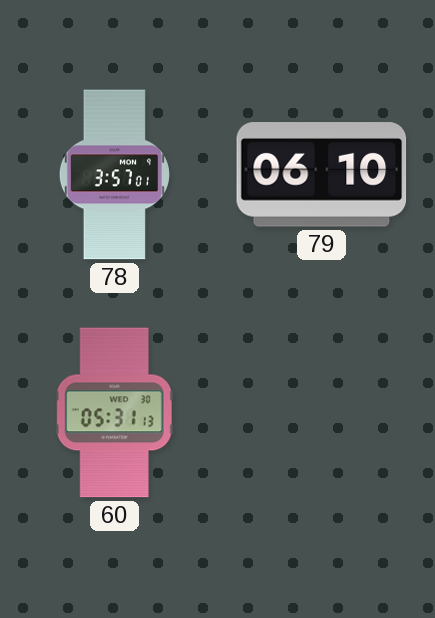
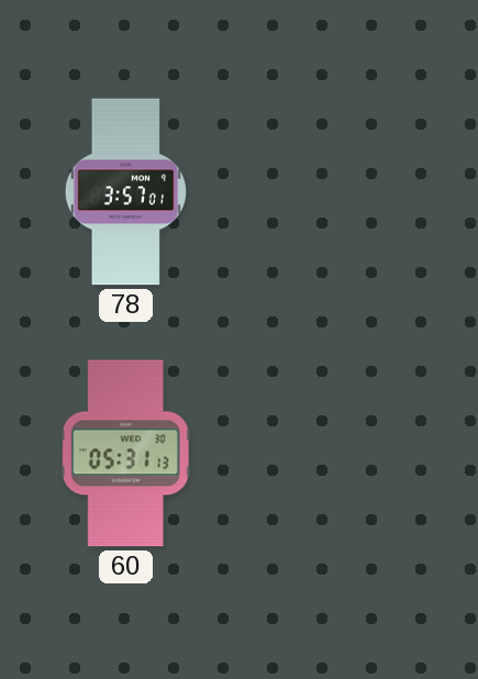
79: 06:10 -> none (322, 175)
